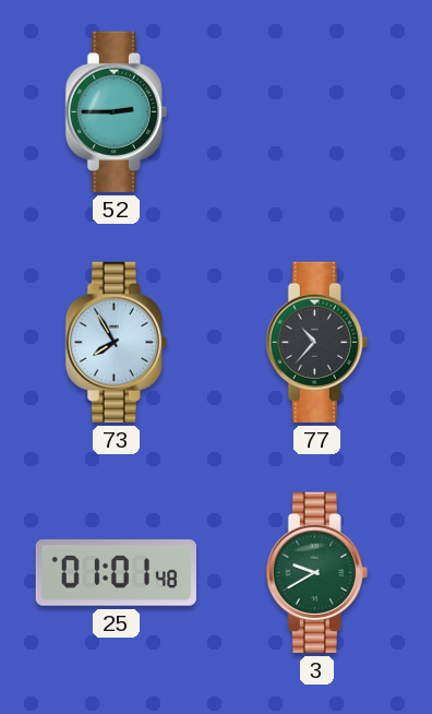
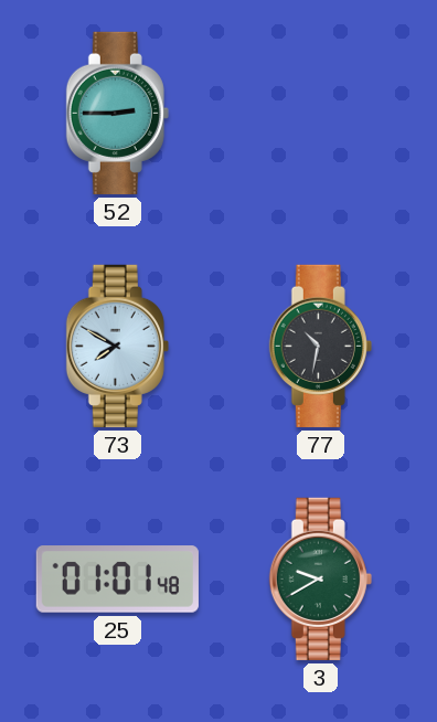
73: 7:55 -> 7:50 (117, 346)
77: 10:37 -> 10:32 (320, 346)
